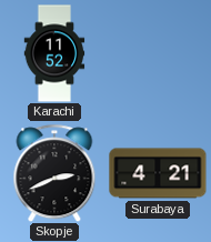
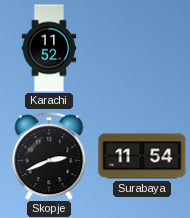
Surabaya: 4:21 -> 11:54 (142, 156)
